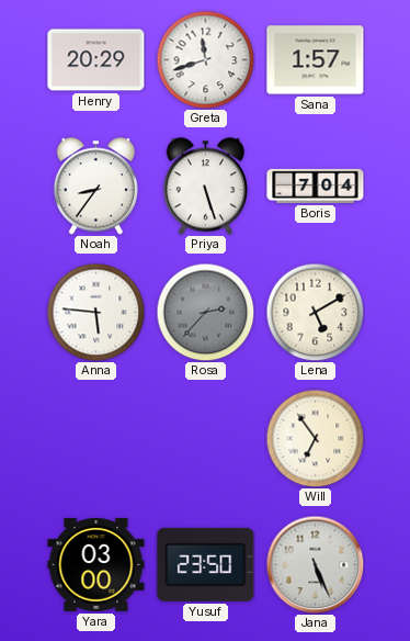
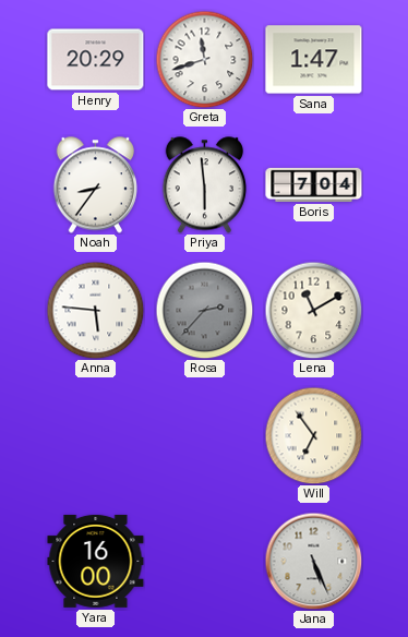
Sana: 1:57 -> 1:47 (314, 60)
Priya: 5:27 -> 5:59 (204, 185)
Lena: 5:10 -> 11:10 (313, 310)
Yara: 03:00 -> 16:00 (96, 561)
Yusuf: 23:50 -> none (206, 564)
